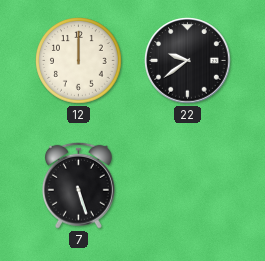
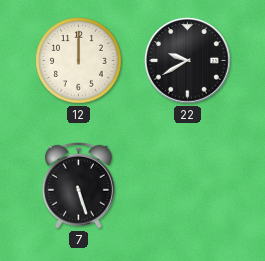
22: 9:39 -> 9:40 (188, 61)
